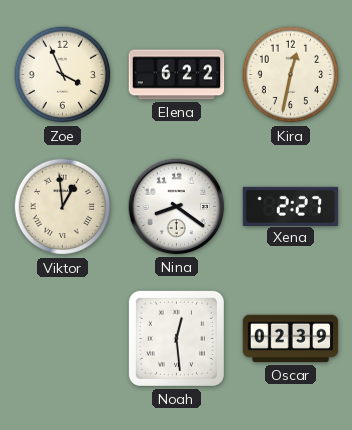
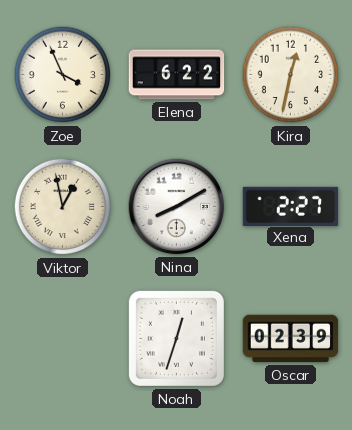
Viktor: 12:59 -> 12:58 (63, 207)
Nina: 8:21 -> 8:10 (177, 207)
Noah: 12:29 -> 12:33 (176, 338)
